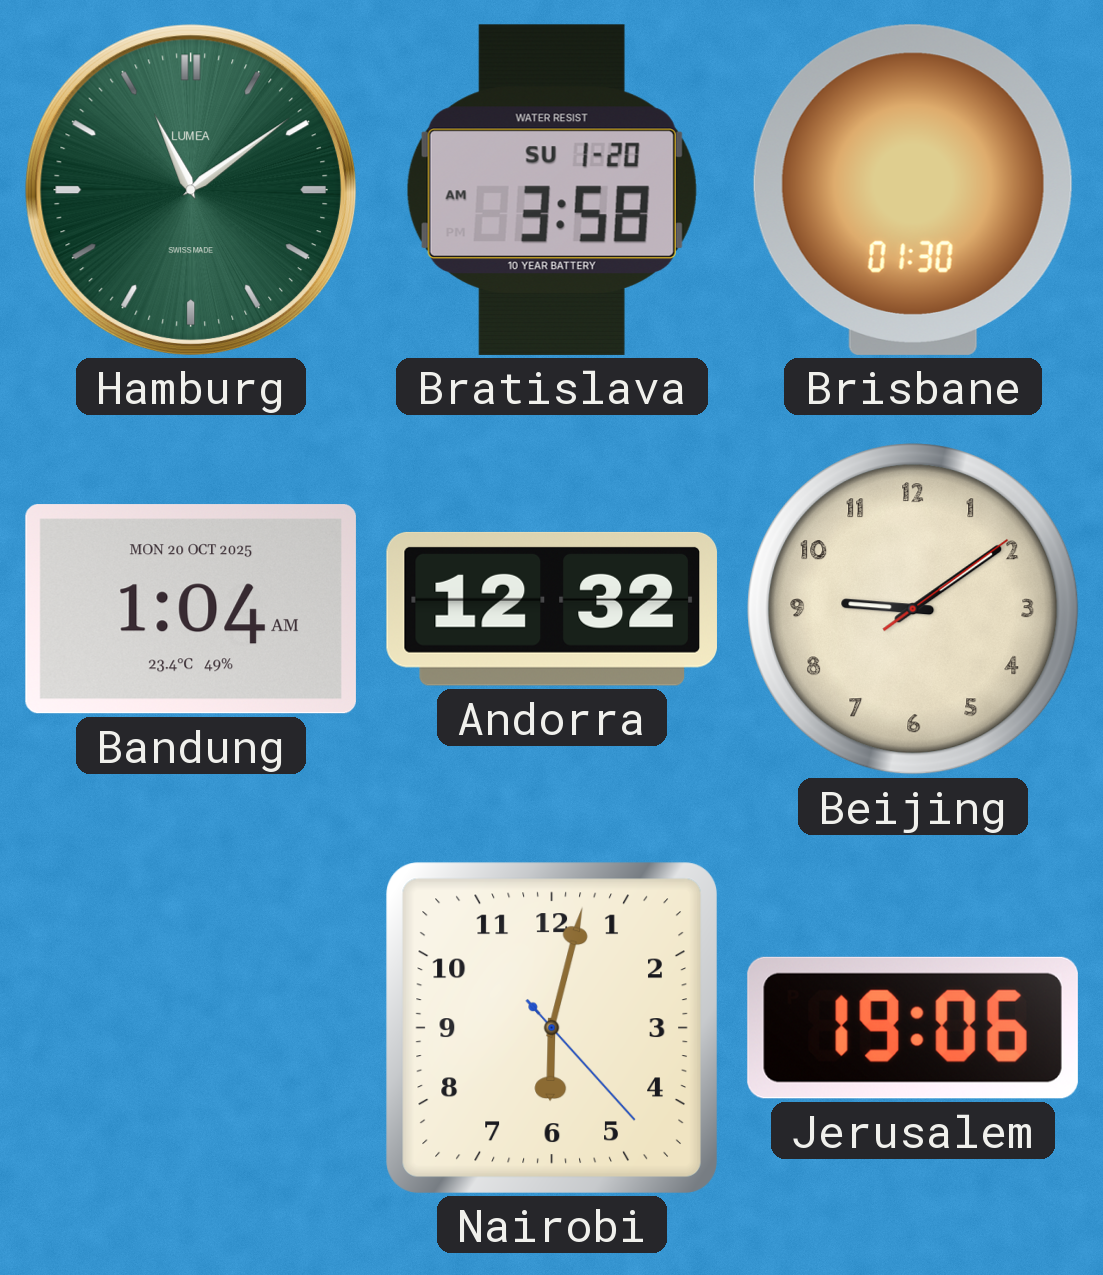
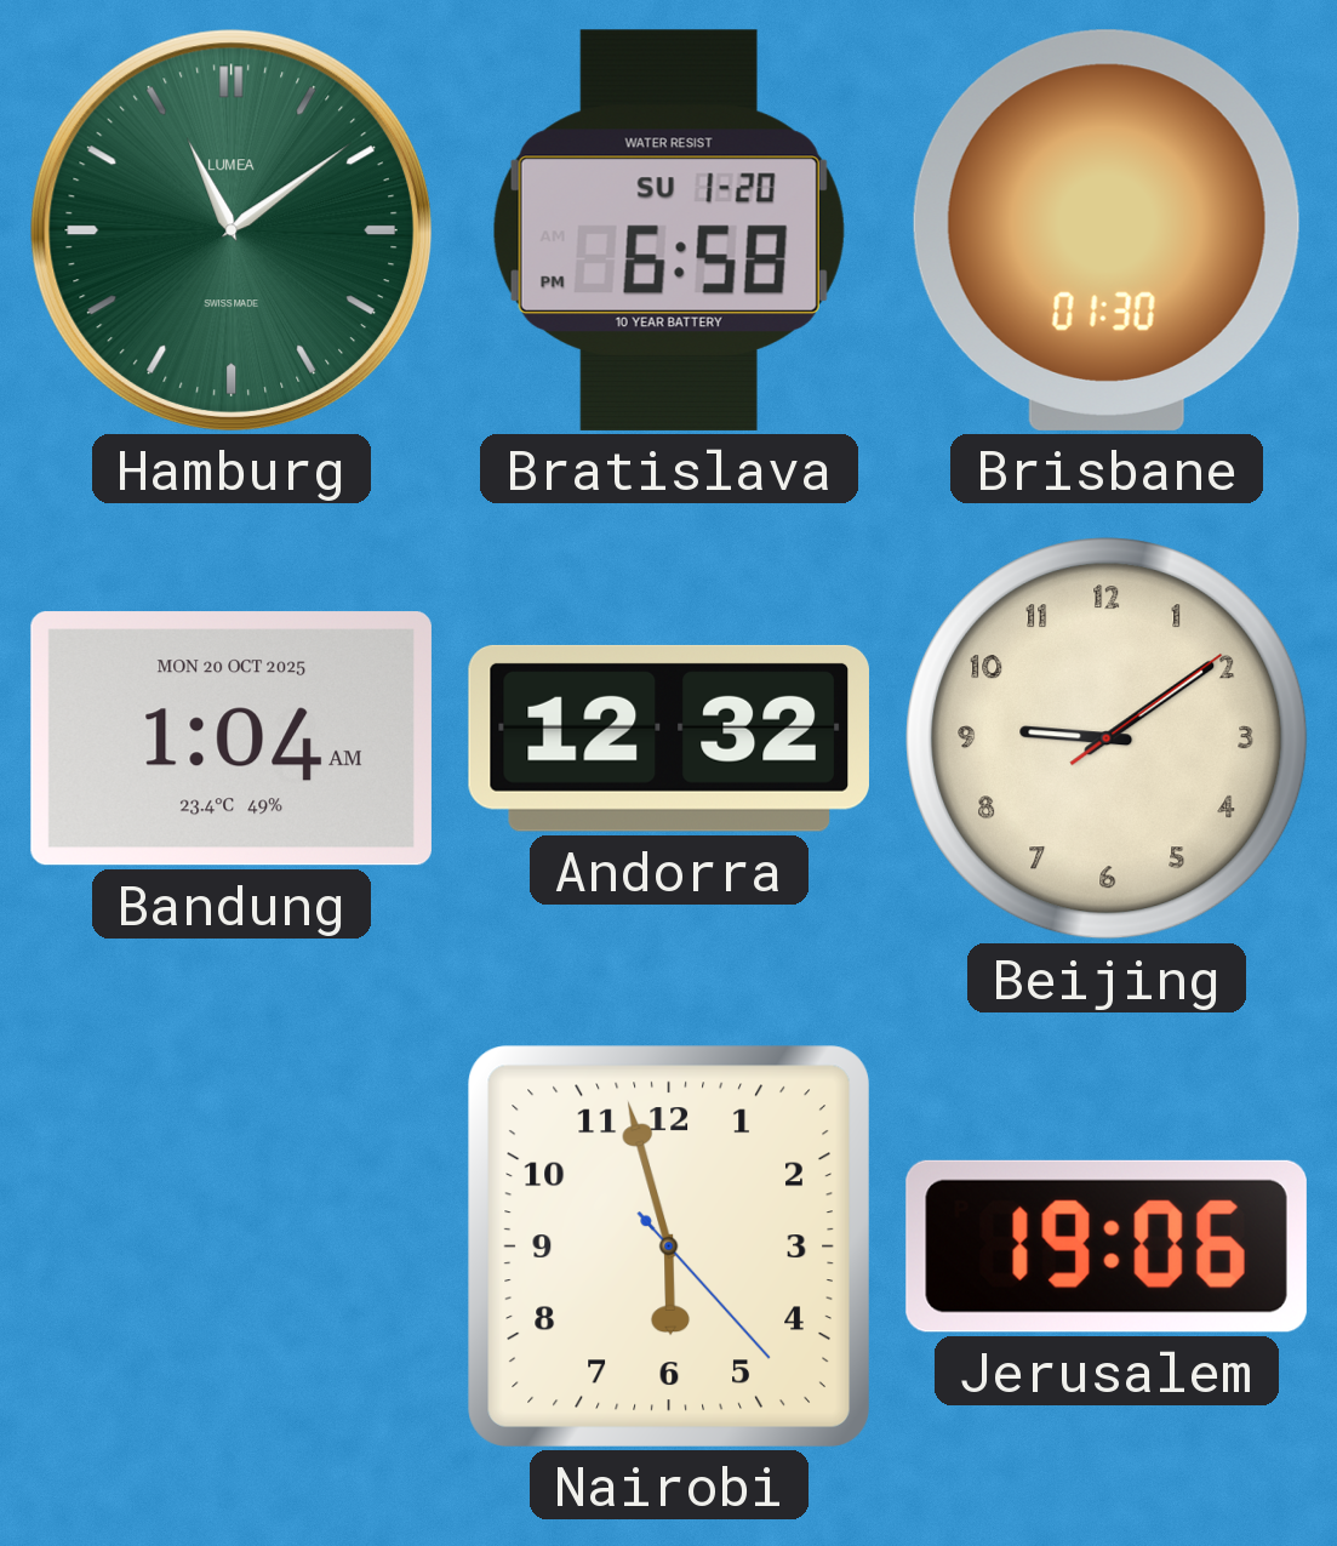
Bratislava: 3:58 -> 6:58 (669, 230)
Nairobi: 6:02 -> 5:57 (669, 1247)
